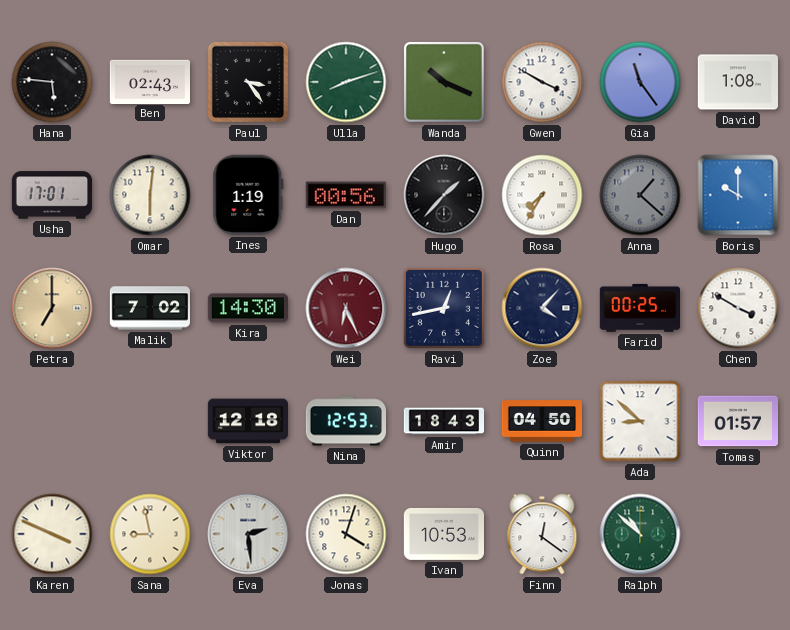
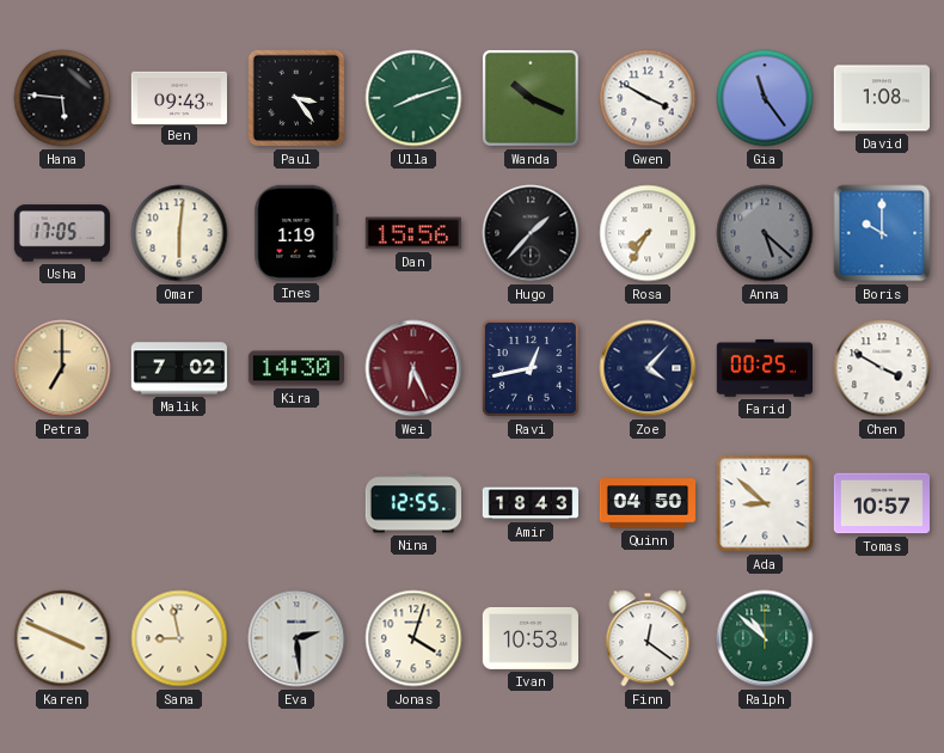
Ben: 02:43 -> 09:43 (178, 97)
Usha: 17:01 -> 17:05 (61, 233)
Dan: 00:56 -> 15:56 (412, 233)
Anna: 1:22 -> 5:22 (765, 233)
Viktor: 12:18 -> none (248, 421)
Nina: 12:53 -> 12:55 (412, 503)
Tomas: 01:57 -> 10:57 (881, 503)
